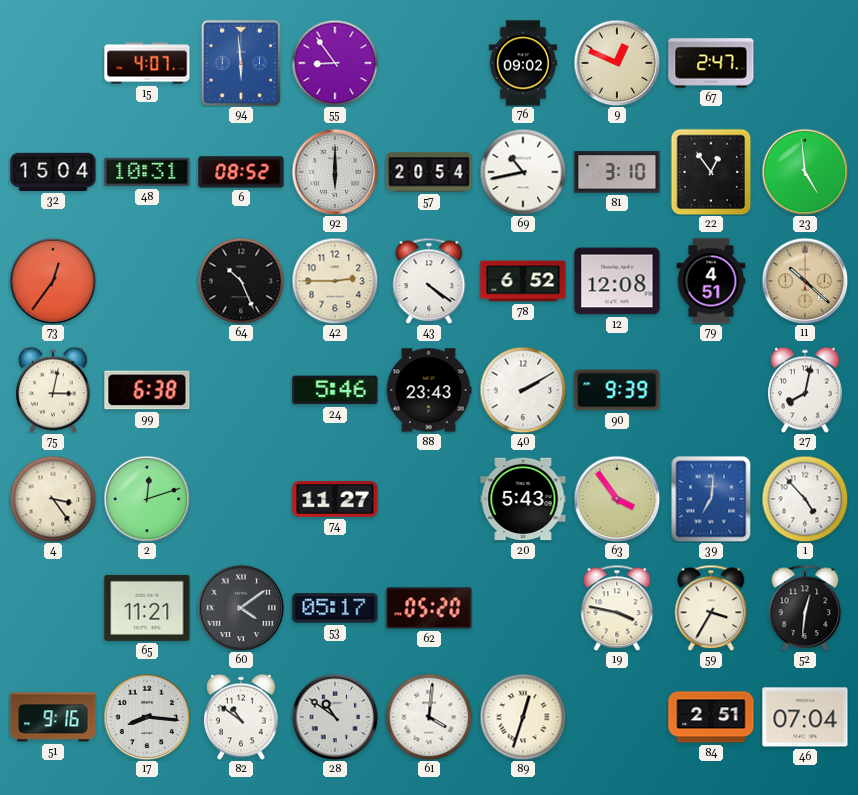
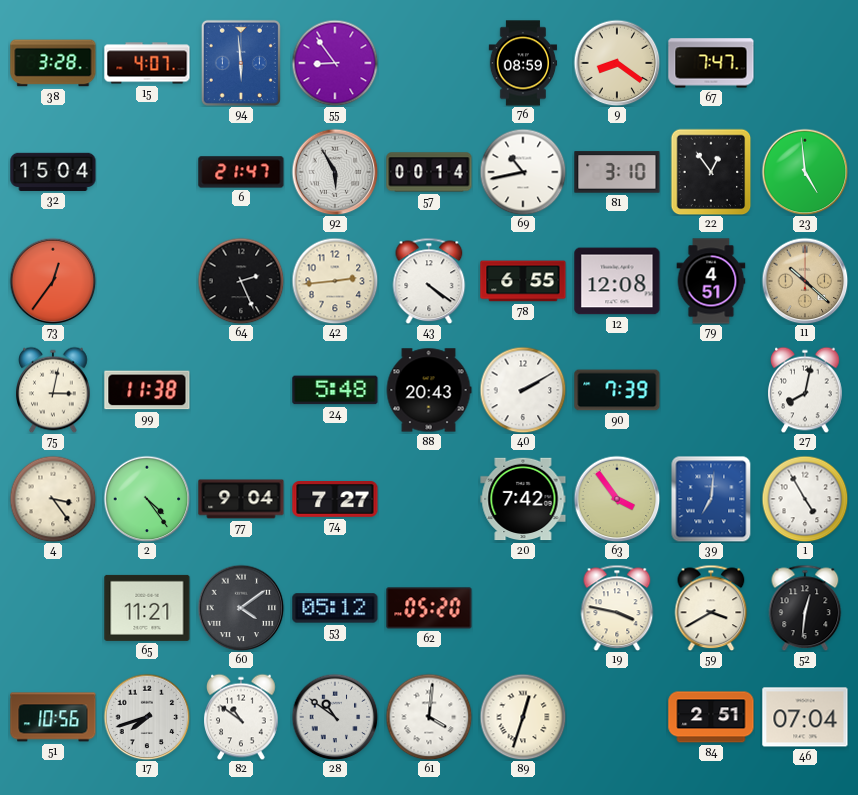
38: none -> 3:28 (53, 63)
76: 09:02 -> 08:59 (523, 63)
9: 12:49 -> 8:21 (617, 63)
67: 2:47 -> 7:47 (711, 63)
48: 10:31 -> none (147, 172)
6: 08:52 -> 21:47 (241, 172)
92: 6:00 -> 5:55 (335, 172)
57: 20:54 -> 00:14 (429, 172)
64: 10:26 -> 2:26 (241, 281)
42: 2:45 -> 2:44 (335, 281)
78: 6:52 -> 6:55 (523, 281)
99: 6:38 -> 11:38 (147, 390)
24: 5:46 -> 5:48 (335, 390)
88: 23:43 -> 20:43 (429, 390)
90: 9:39 -> 7:39 (617, 390)
2: 12:12 -> 4:24 (147, 499)
77: none -> 9:04 (241, 499)
74: 11:27 -> 7:27 (335, 500)
20: 5:43 -> 7:42 (523, 499)
1: 4:53 -> 4:55 (805, 499)
53: 05:17 -> 05:12 (335, 608)
59: 3:35 -> 3:40 (711, 608)
51: 9:16 -> 10:56 (53, 717)
17: 8:16 -> 7:42 (147, 717)
